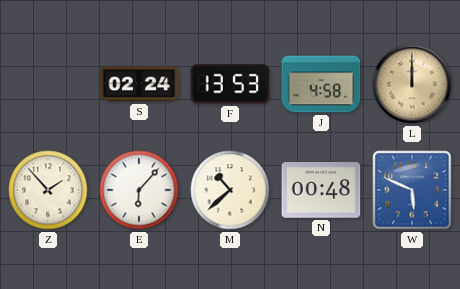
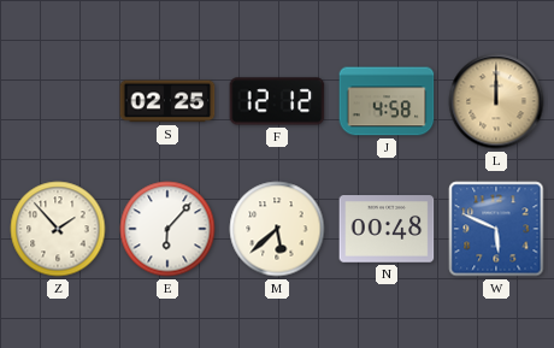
S: 02:24 -> 02:25 (167, 101)
F: 13:53 -> 12:12 (277, 101)
M: 10:38 -> 5:38 (277, 229)
